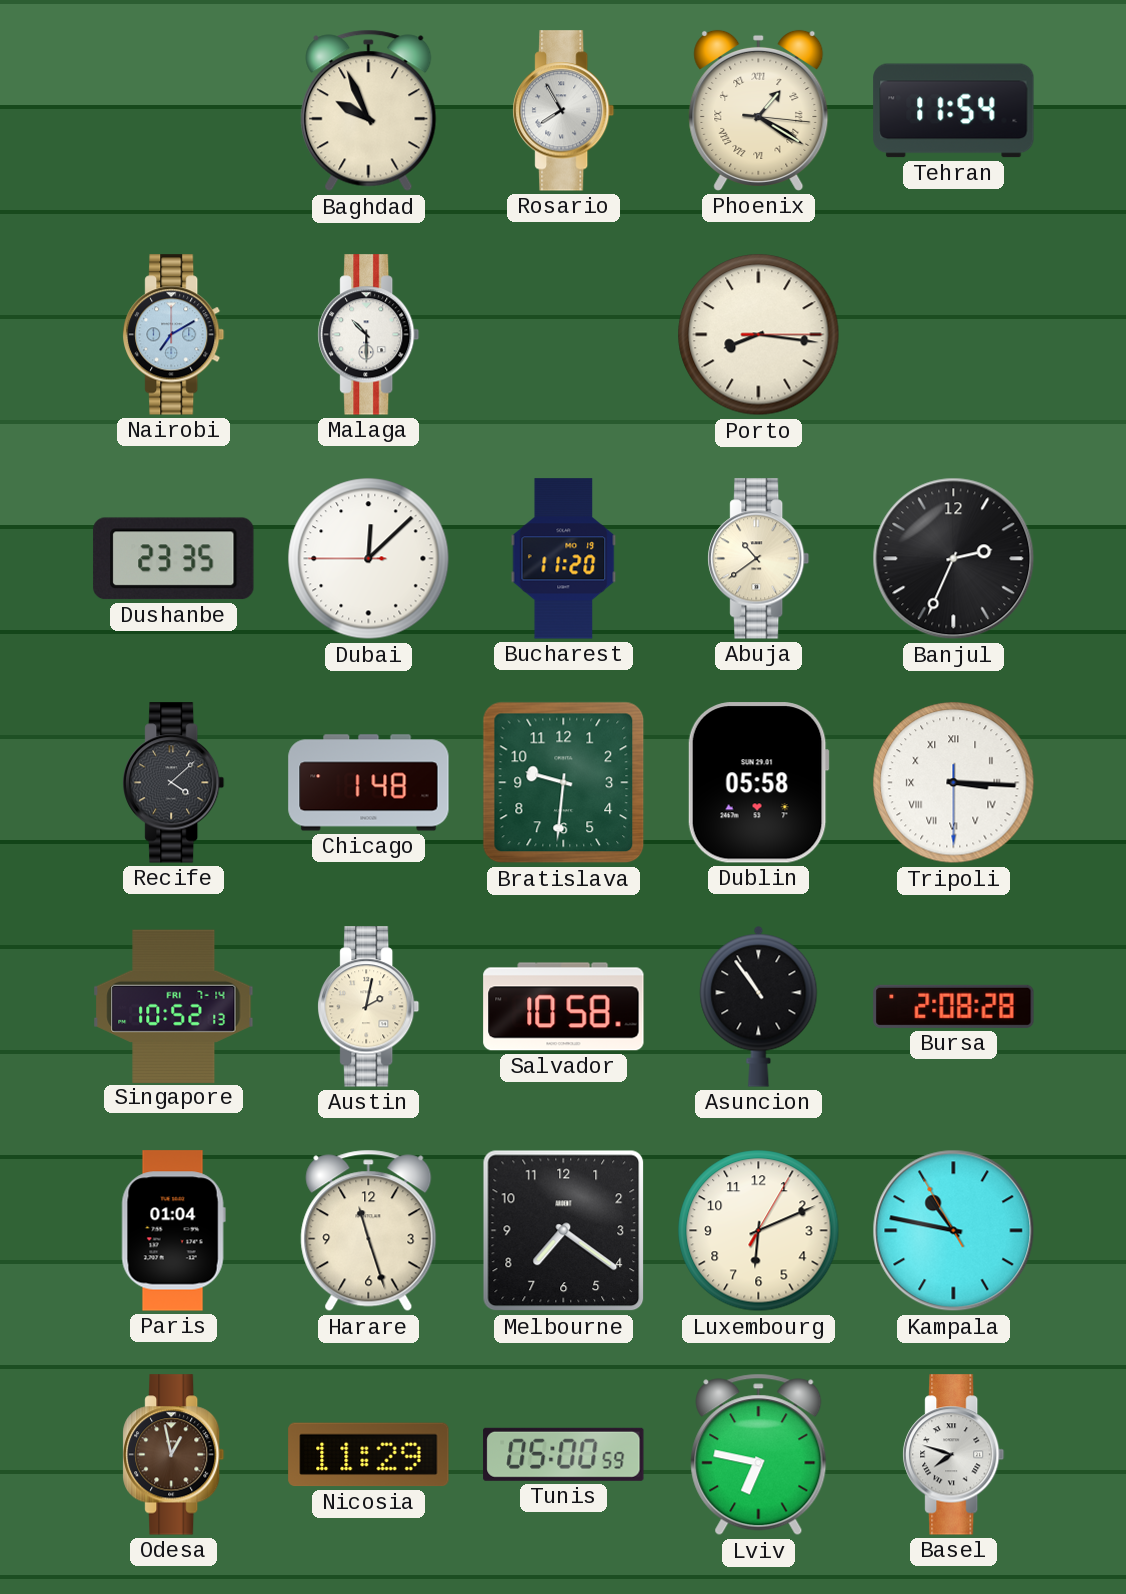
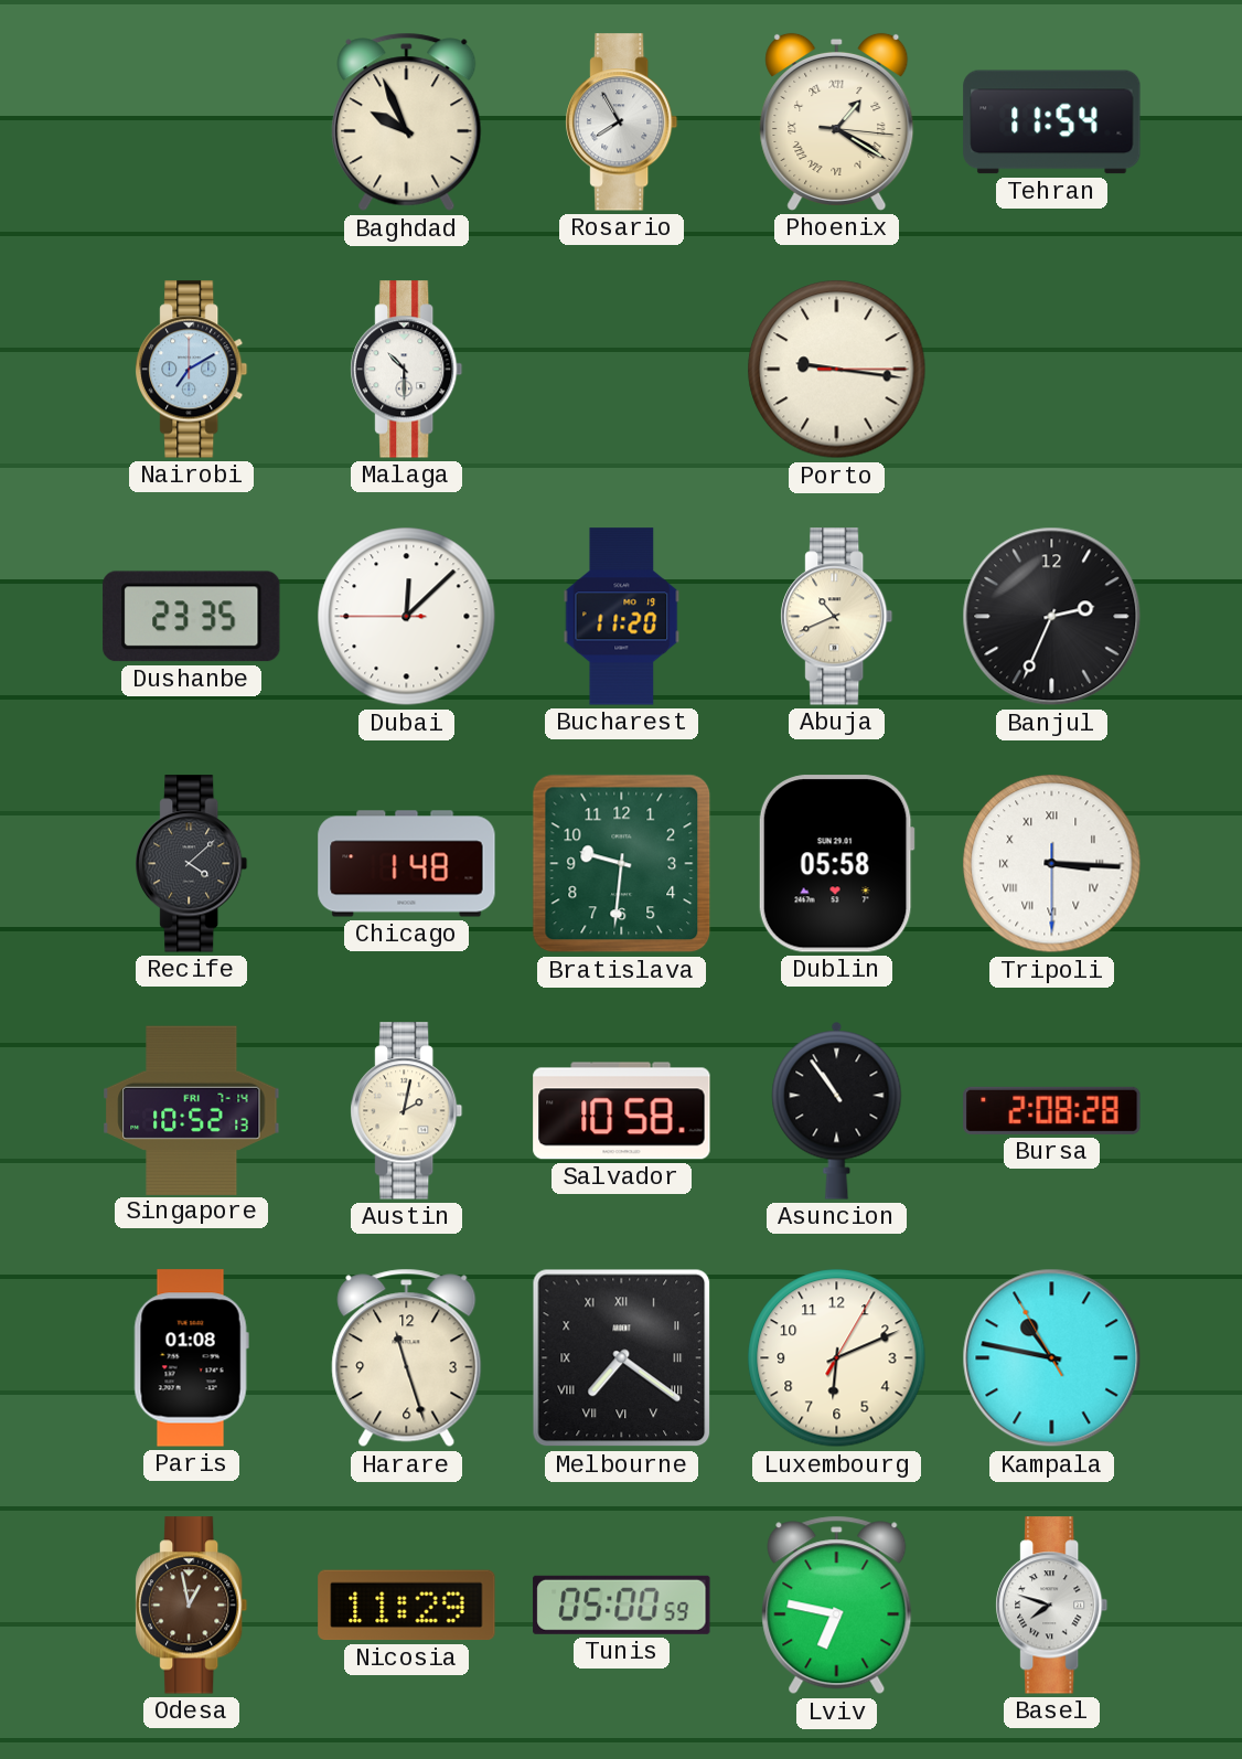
Porto: 8:16 -> 9:16 (837, 370)
Abuja: 10:39 -> 10:41 (837, 617)
Paris: 01:04 -> 01:08 (191, 1358)
Melbourne numerals: Arabic -> Roman (622, 1358)
